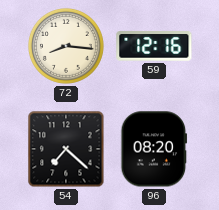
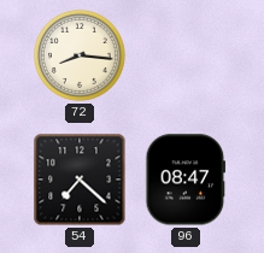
59: 12:16 -> none (154, 46)
96: 08:20 -> 08:47 (186, 180)
